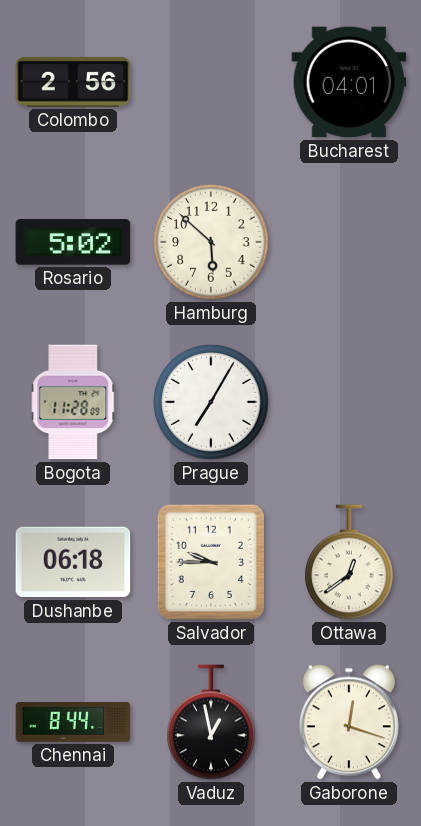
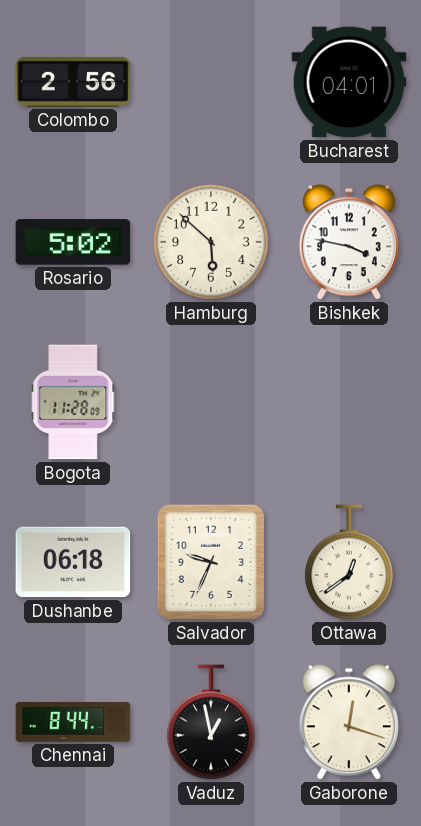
Bishkek: none -> 3:47 (349, 242)
Prague: 7:05 -> none (211, 402)
Salvador: 9:45 -> 9:34 (211, 562)
